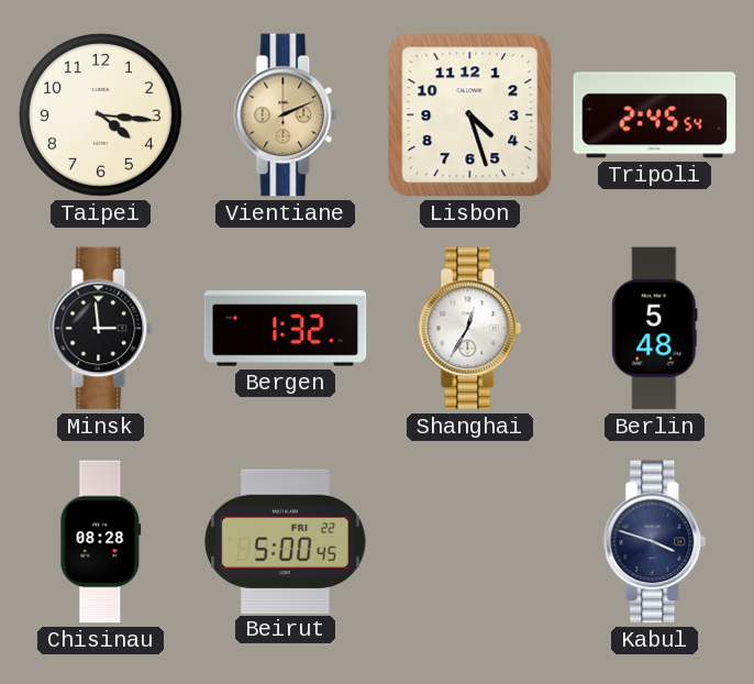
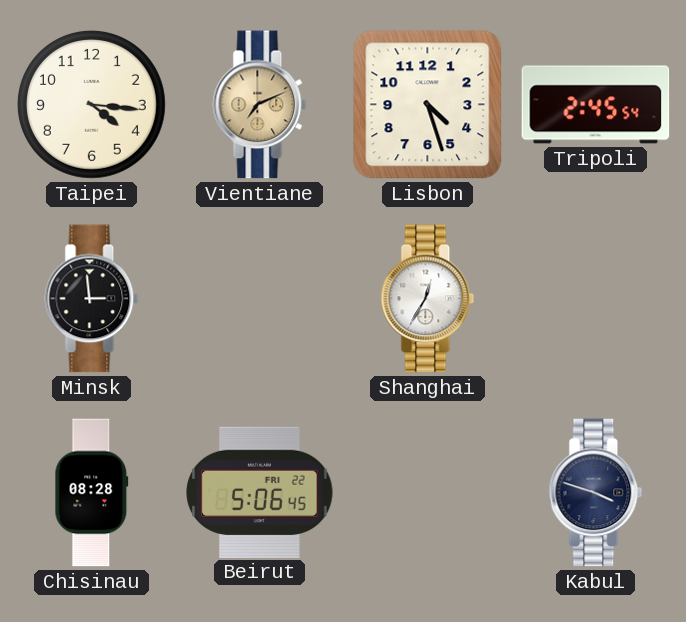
Vientiane: 2:11 -> 7:11 (260, 105)
Bergen: 1:32 -> none (286, 329)
Berlin: 5:48 -> none (655, 329)
Beirut: 5:00 -> 5:06 (260, 492)
